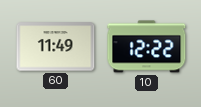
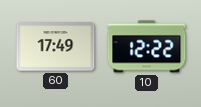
60: 11:49 -> 17:49 (56, 47)
